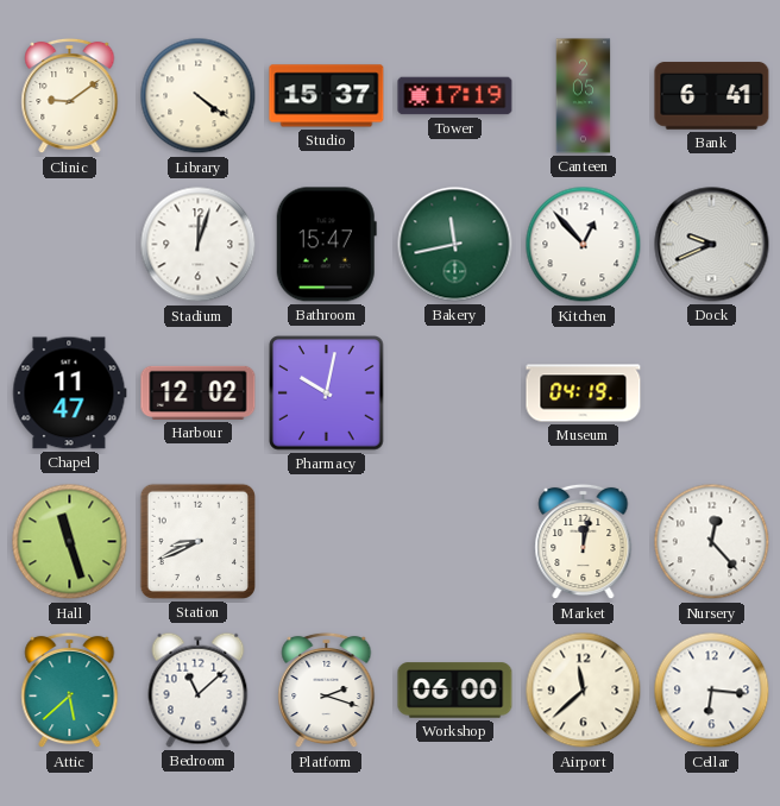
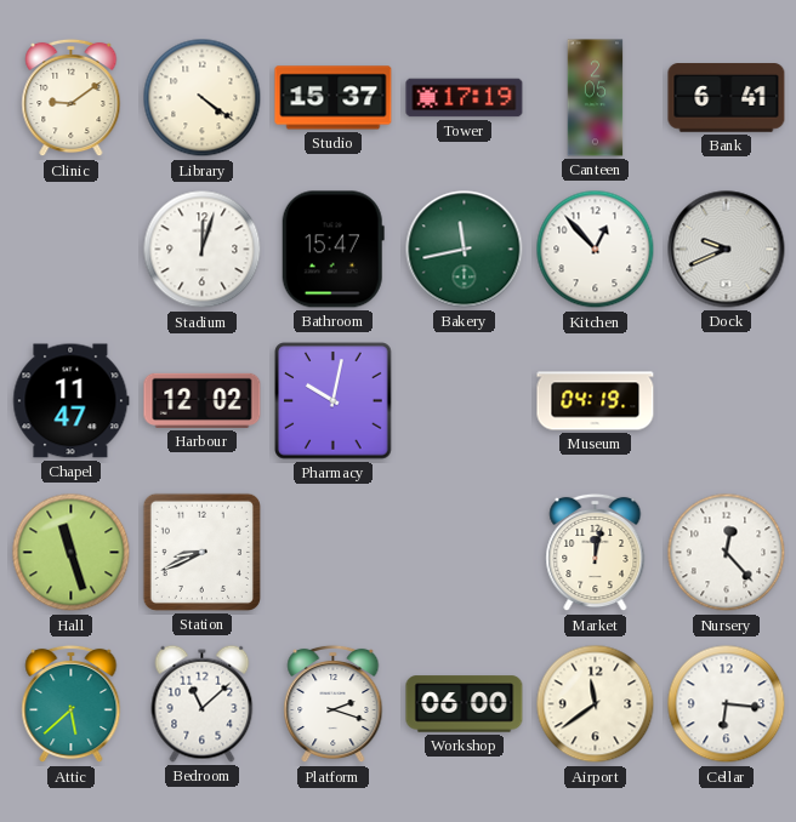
Airport: 11:38 -> 11:39 (596, 704)
